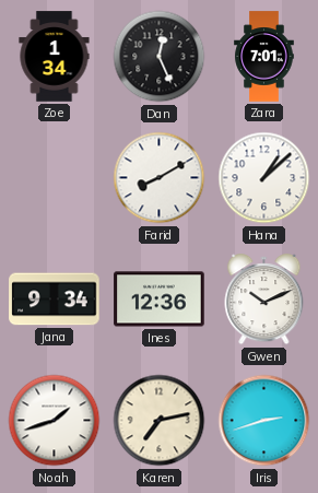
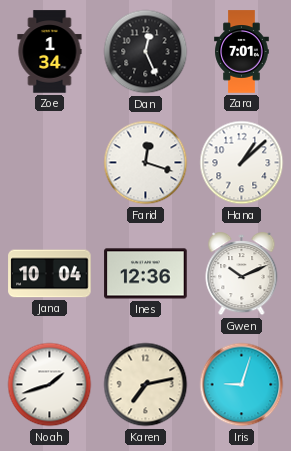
Farid: 8:10 -> 12:18 (146, 163)
Jana: 9:34 -> 10:04 (50, 274)
Iris: 2:42 -> 9:03 (242, 385)
